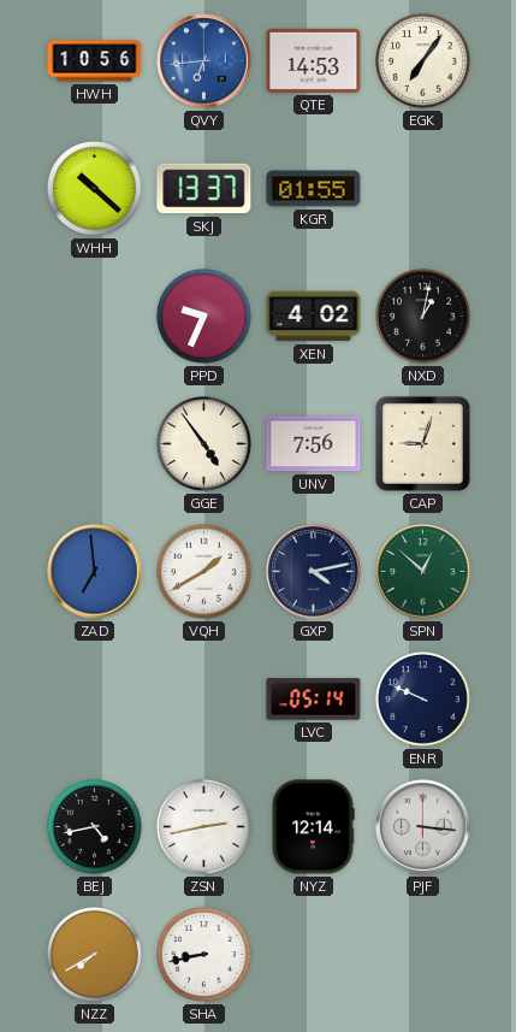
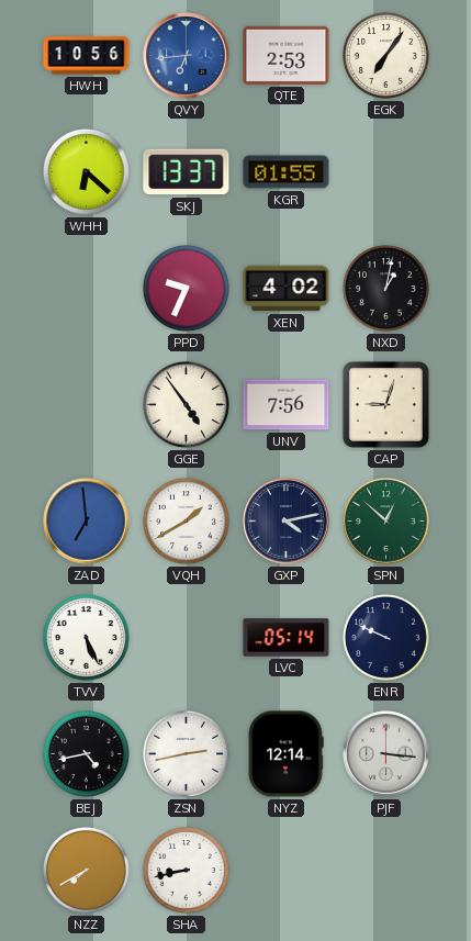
QTE: 14:53 -> 2:53 (287, 55)
WHH: 10:22 -> 6:22 (87, 172)
TVV: none -> 5:26 (87, 638)
